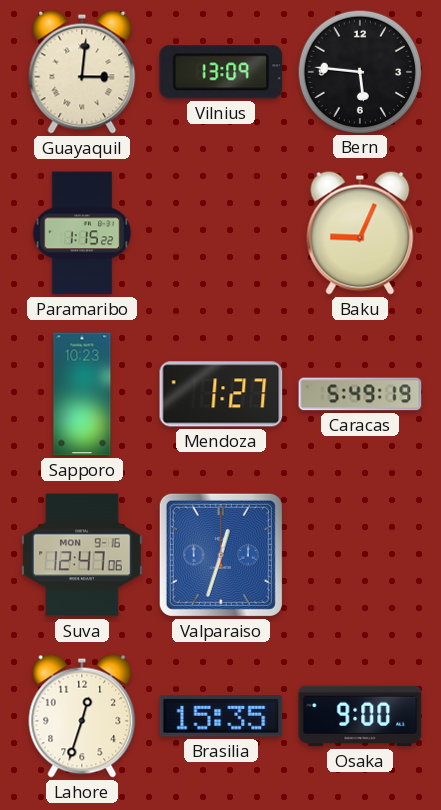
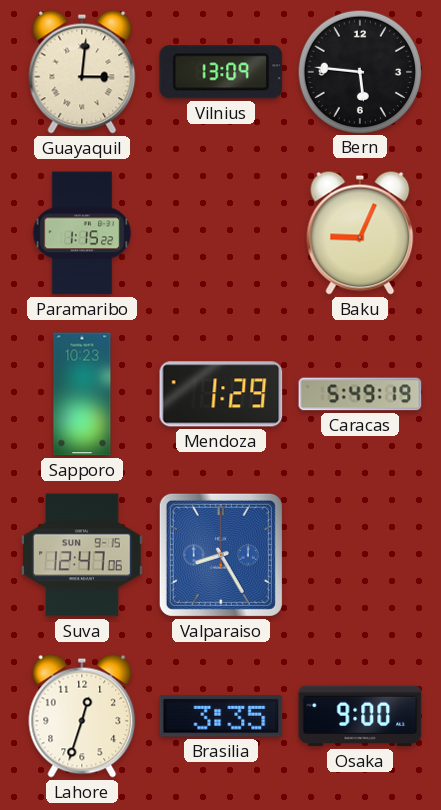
Mendoza: 1:27 -> 1:29 (221, 394)
Suva date: MON 9-16 -> SUN 9-15 (82, 555)
Valparaiso: 12:33 -> 8:25 (221, 555)
Brasilia: 15:35 -> 3:35 (221, 716)
